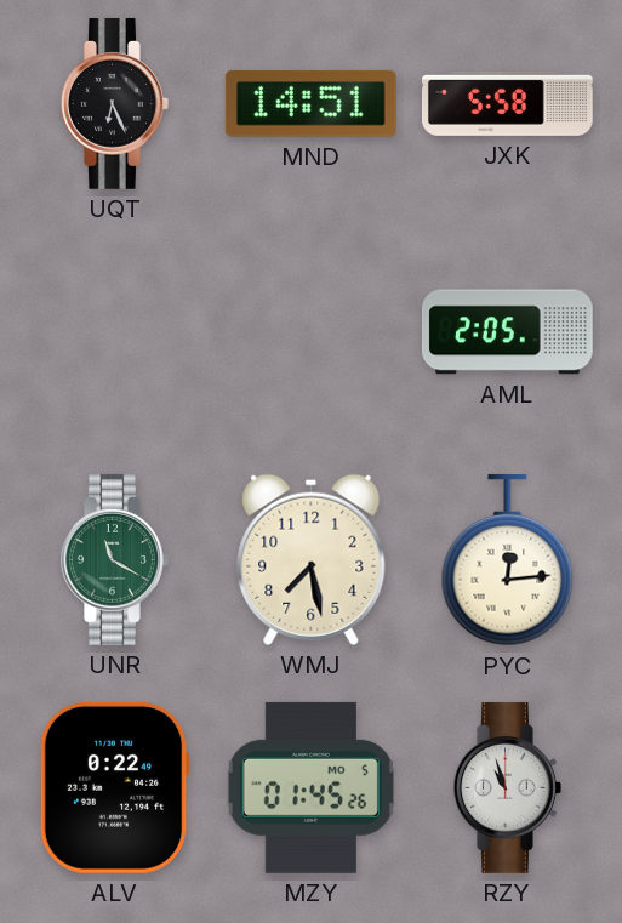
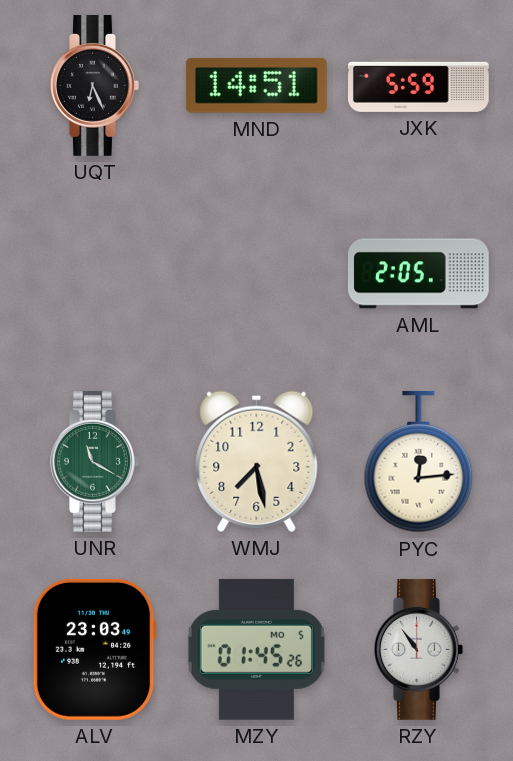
JXK: 5:58 -> 5:59 (419, 85)
ALV: 0:22 -> 23:03 (94, 649)
RZY: 10:57 -> 10:54 (419, 649)
